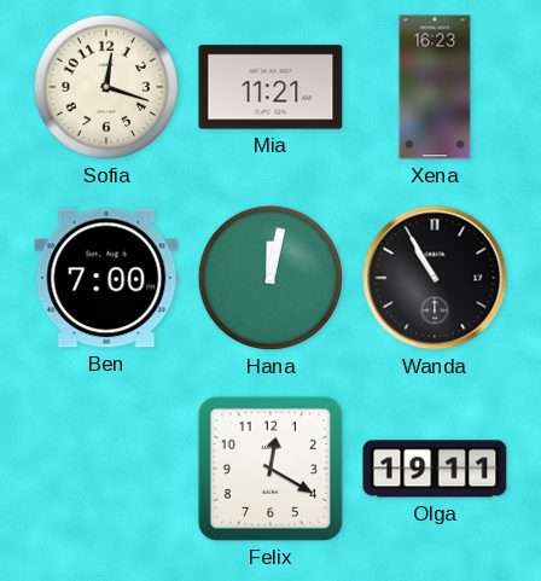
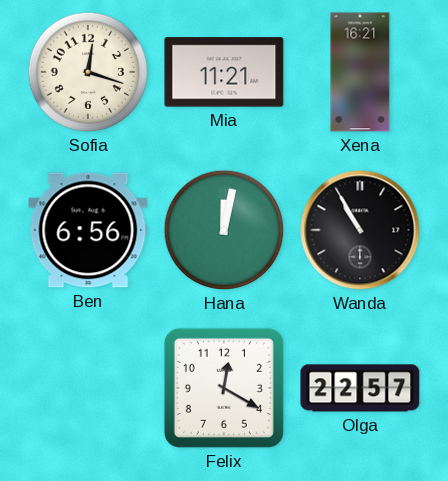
Xena: 16:23 -> 16:21 (360, 72)
Ben: 7:00 -> 6:56 (88, 230)
Olga: 19:11 -> 22:57 (360, 388)
